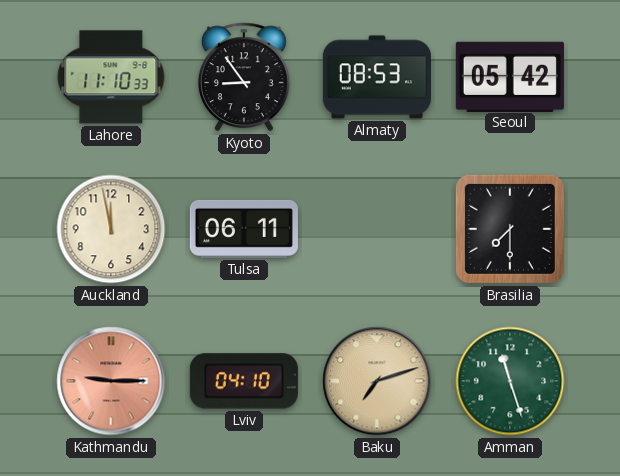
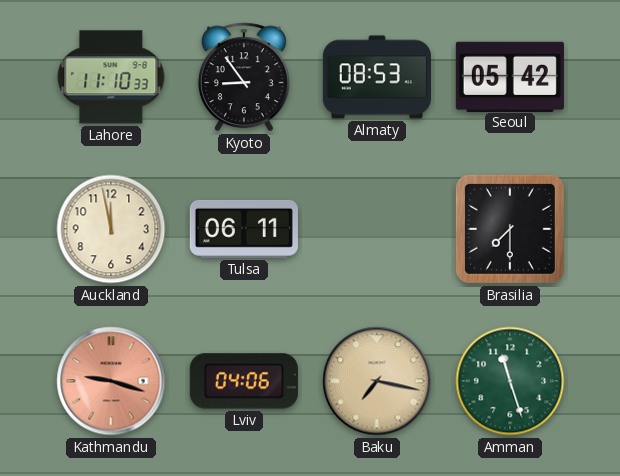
Kathmandu: 9:15 -> 9:18 (111, 381)
Lviv: 04:10 -> 04:06 (244, 381)
Baku: 7:12 -> 7:17 (377, 381)
